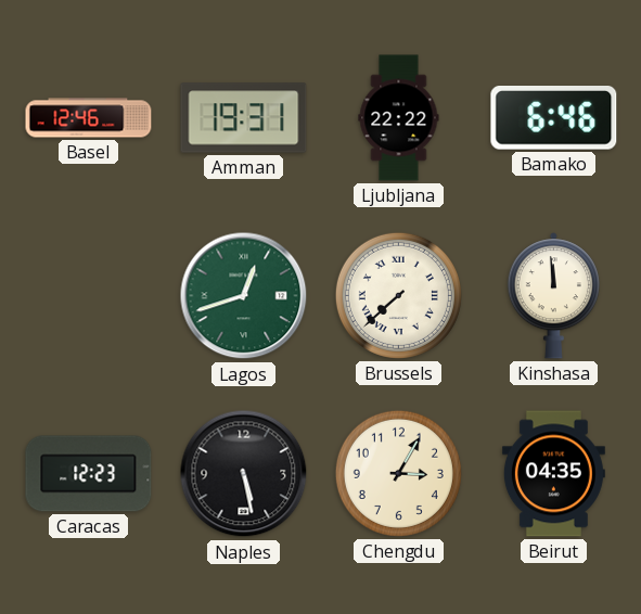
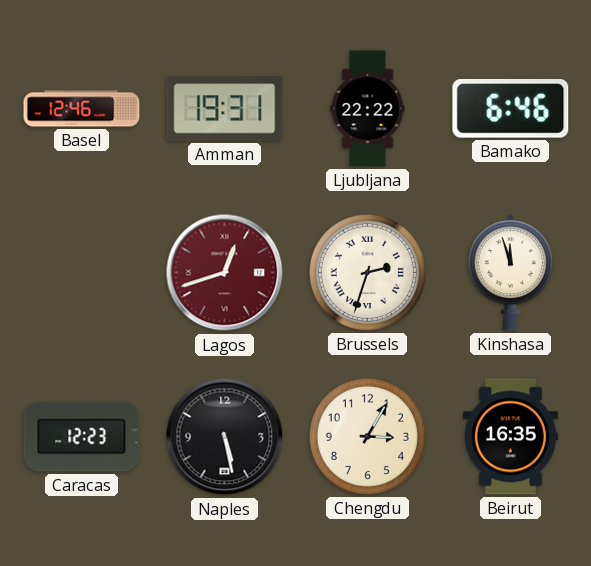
Lagos dial: green -> burgundy (225, 273)
Brussels: 7:38 -> 2:33 (367, 272)
Kinshasa: 11:59 -> 11:57 (510, 273)
Beirut: 04:35 -> 16:35 (510, 437)
